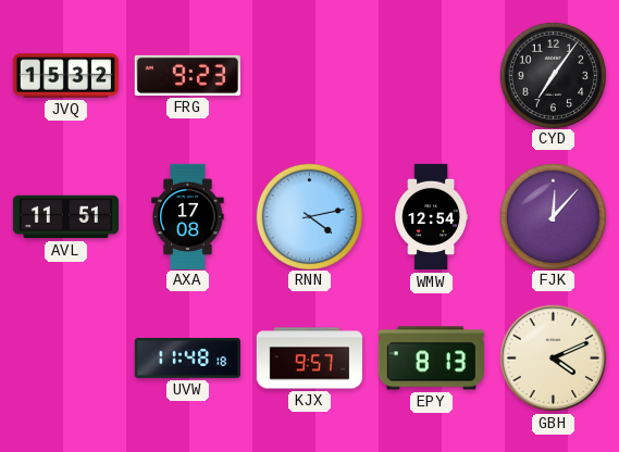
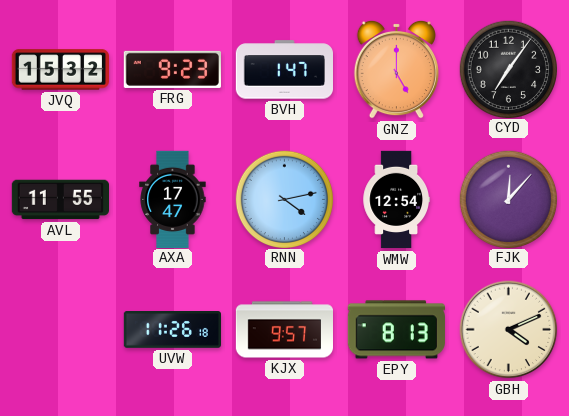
BVH: none -> 1:47 (284, 70)
GNZ: none -> 5:00 (396, 69)
AVL: 11:51 -> 11:55 (60, 200)
AXA: 17:08 -> 17:47 (173, 199)
UVW: 11:48 -> 11:26 (172, 330)
